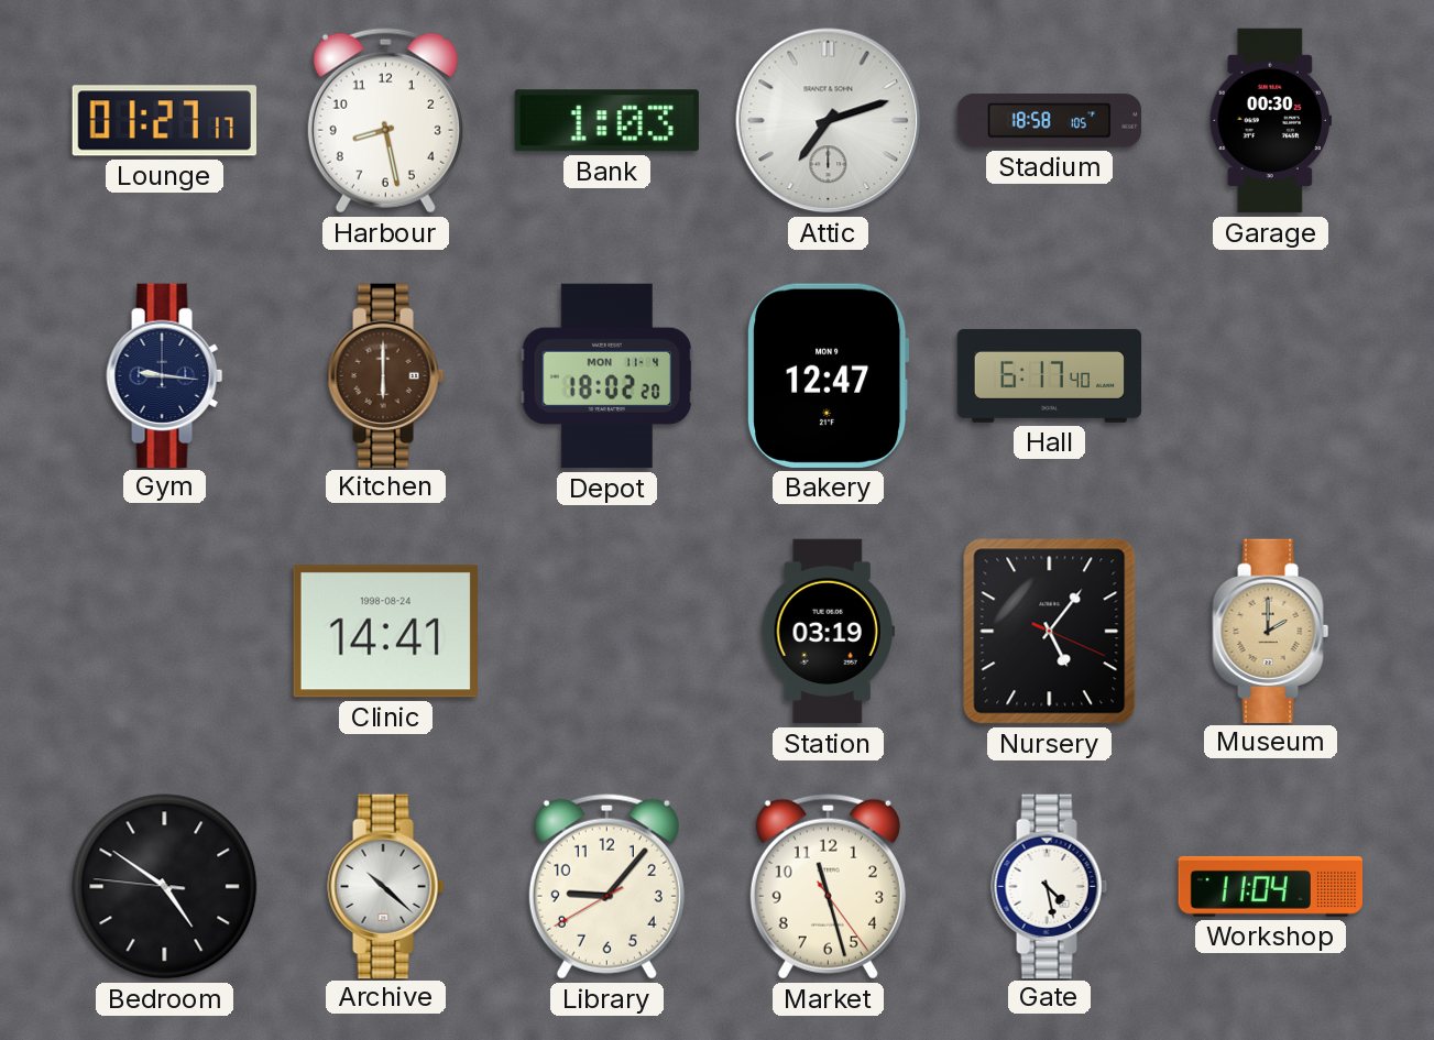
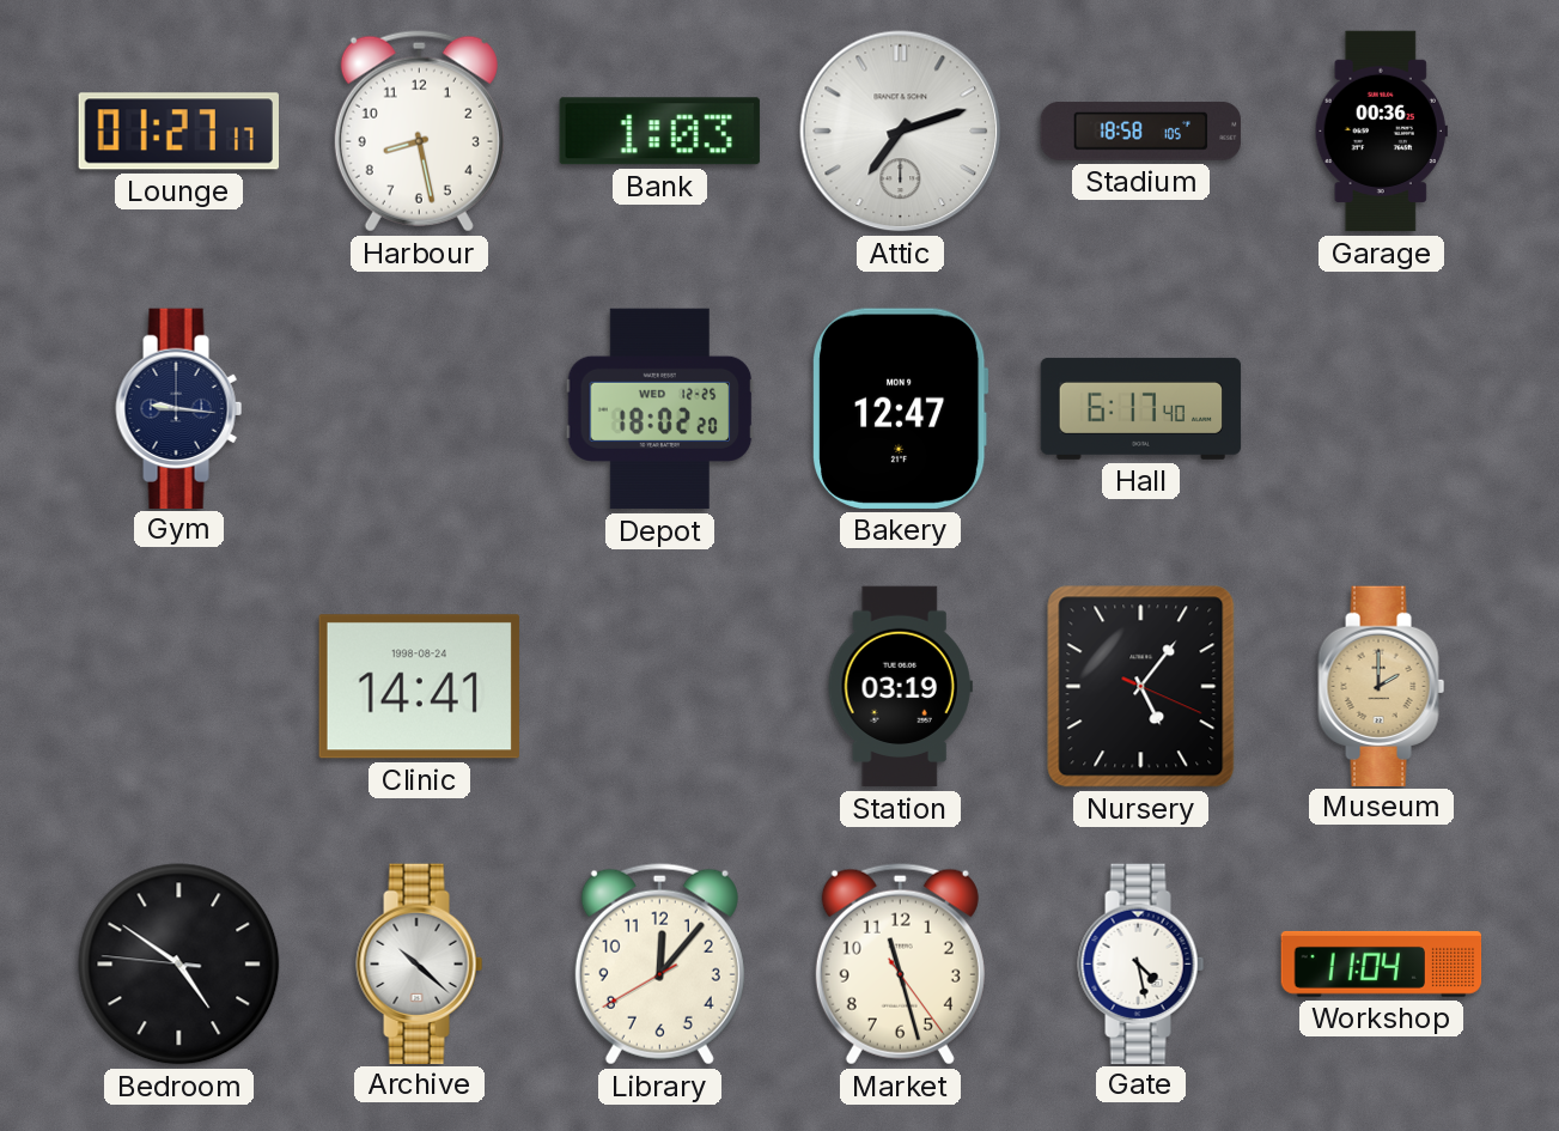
Garage: 00:30 -> 00:36 (1381, 132)
Kitchen: 6:00 -> none (386, 375)
Depot date: MON 11-4 -> WED 12-25 (660, 409)
Library: 9:06 -> 12:06 (659, 965)
